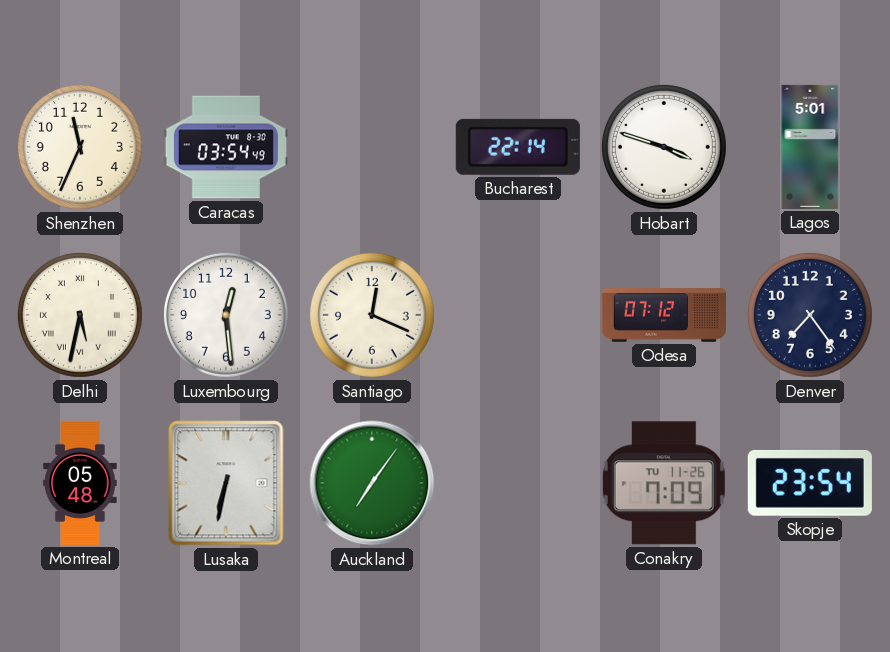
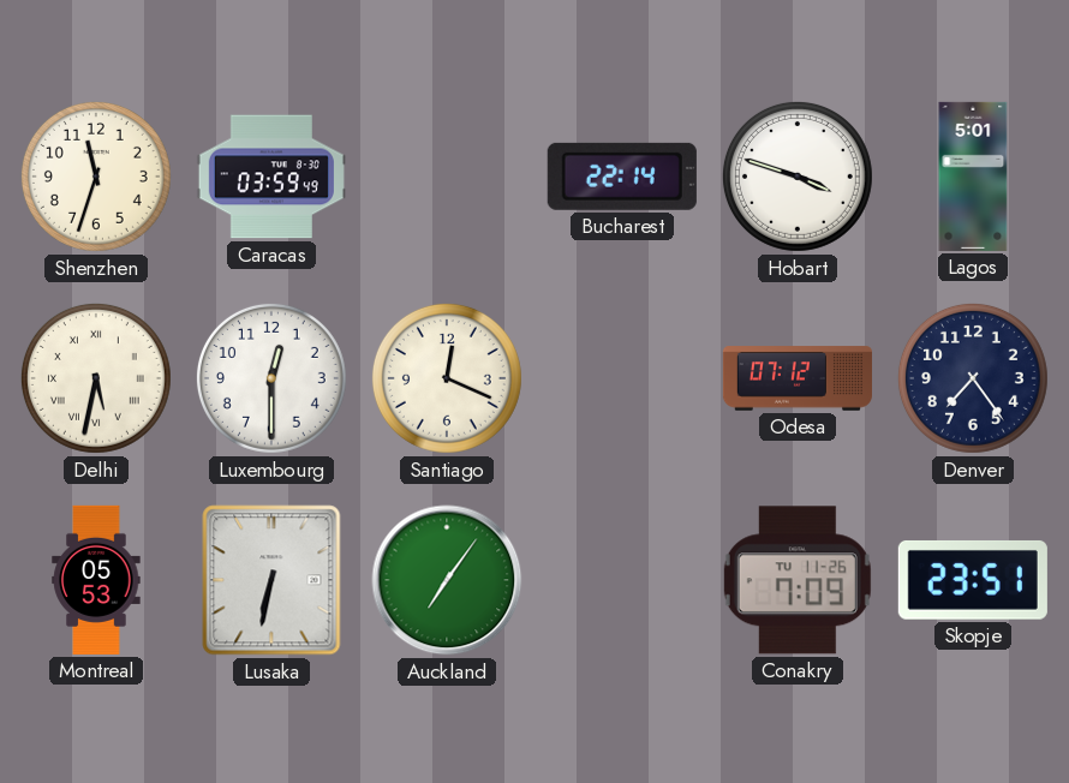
Shenzhen: 11:34 -> 11:33 (96, 177)
Caracas: 03:54 -> 03:59 (271, 177)
Luxembourg: 12:29 -> 12:30 (271, 378)
Montreal: 05:48 -> 05:53 (96, 580)
Skopje: 23:54 -> 23:51 (973, 580)
